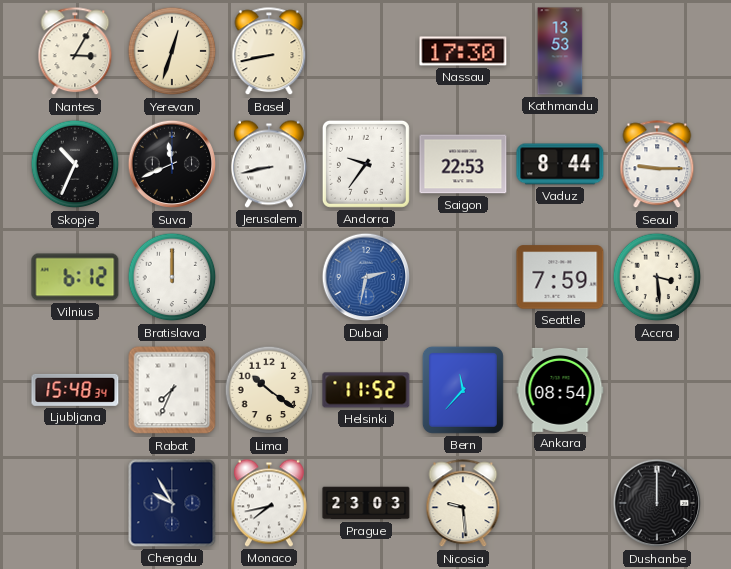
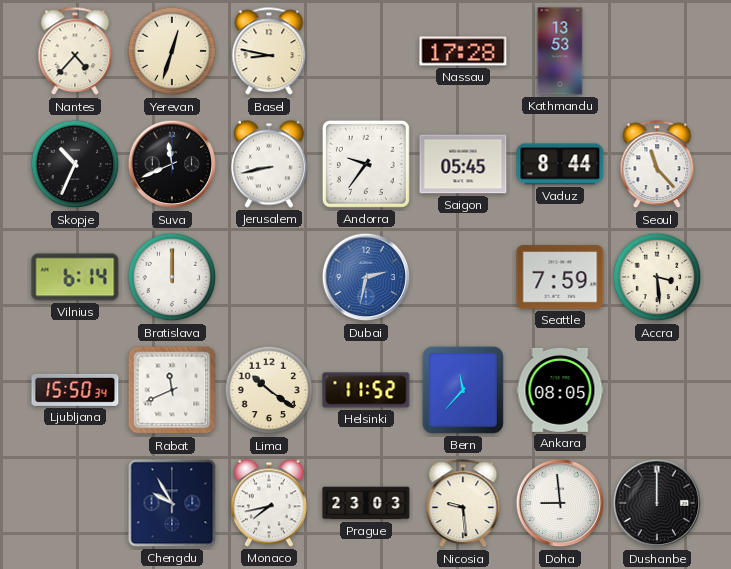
Nantes: 3:05 -> 4:37 (75, 52)
Basel: 8:43 -> 8:47 (269, 52)
Nassau: 17:30 -> 17:28 (463, 51)
Saigon: 22:53 -> 05:45 (463, 164)
Seoul: 9:15 -> 11:23 (657, 165)
Vilnius: 6:12 -> 6:14 (75, 277)
Ljubljana: 15:48 -> 15:50 (75, 390)
Rabat: 7:34 -> 11:41 (172, 390)
Ankara: 08:54 -> 08:05 (560, 390)
Doha: none -> 8:59 (560, 503)
